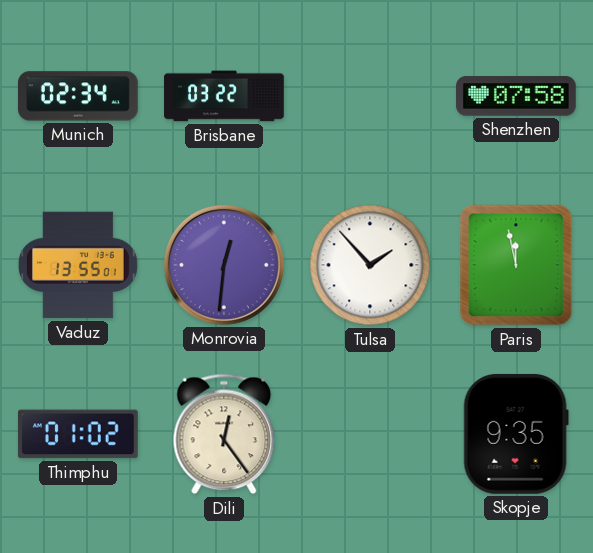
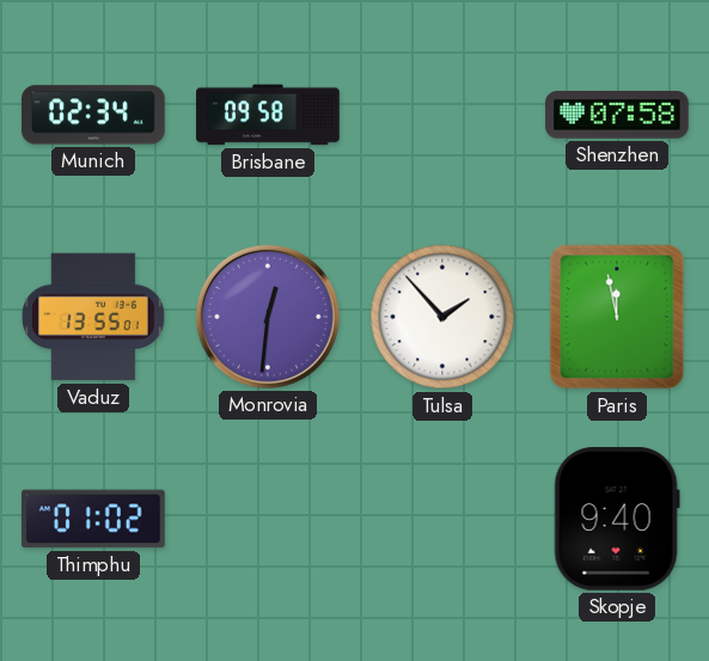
Brisbane: 03:22 -> 09:58 (268, 115)
Dili: 12:24 -> none (224, 434)
Skopje: 9:35 -> 9:40 (617, 519)
